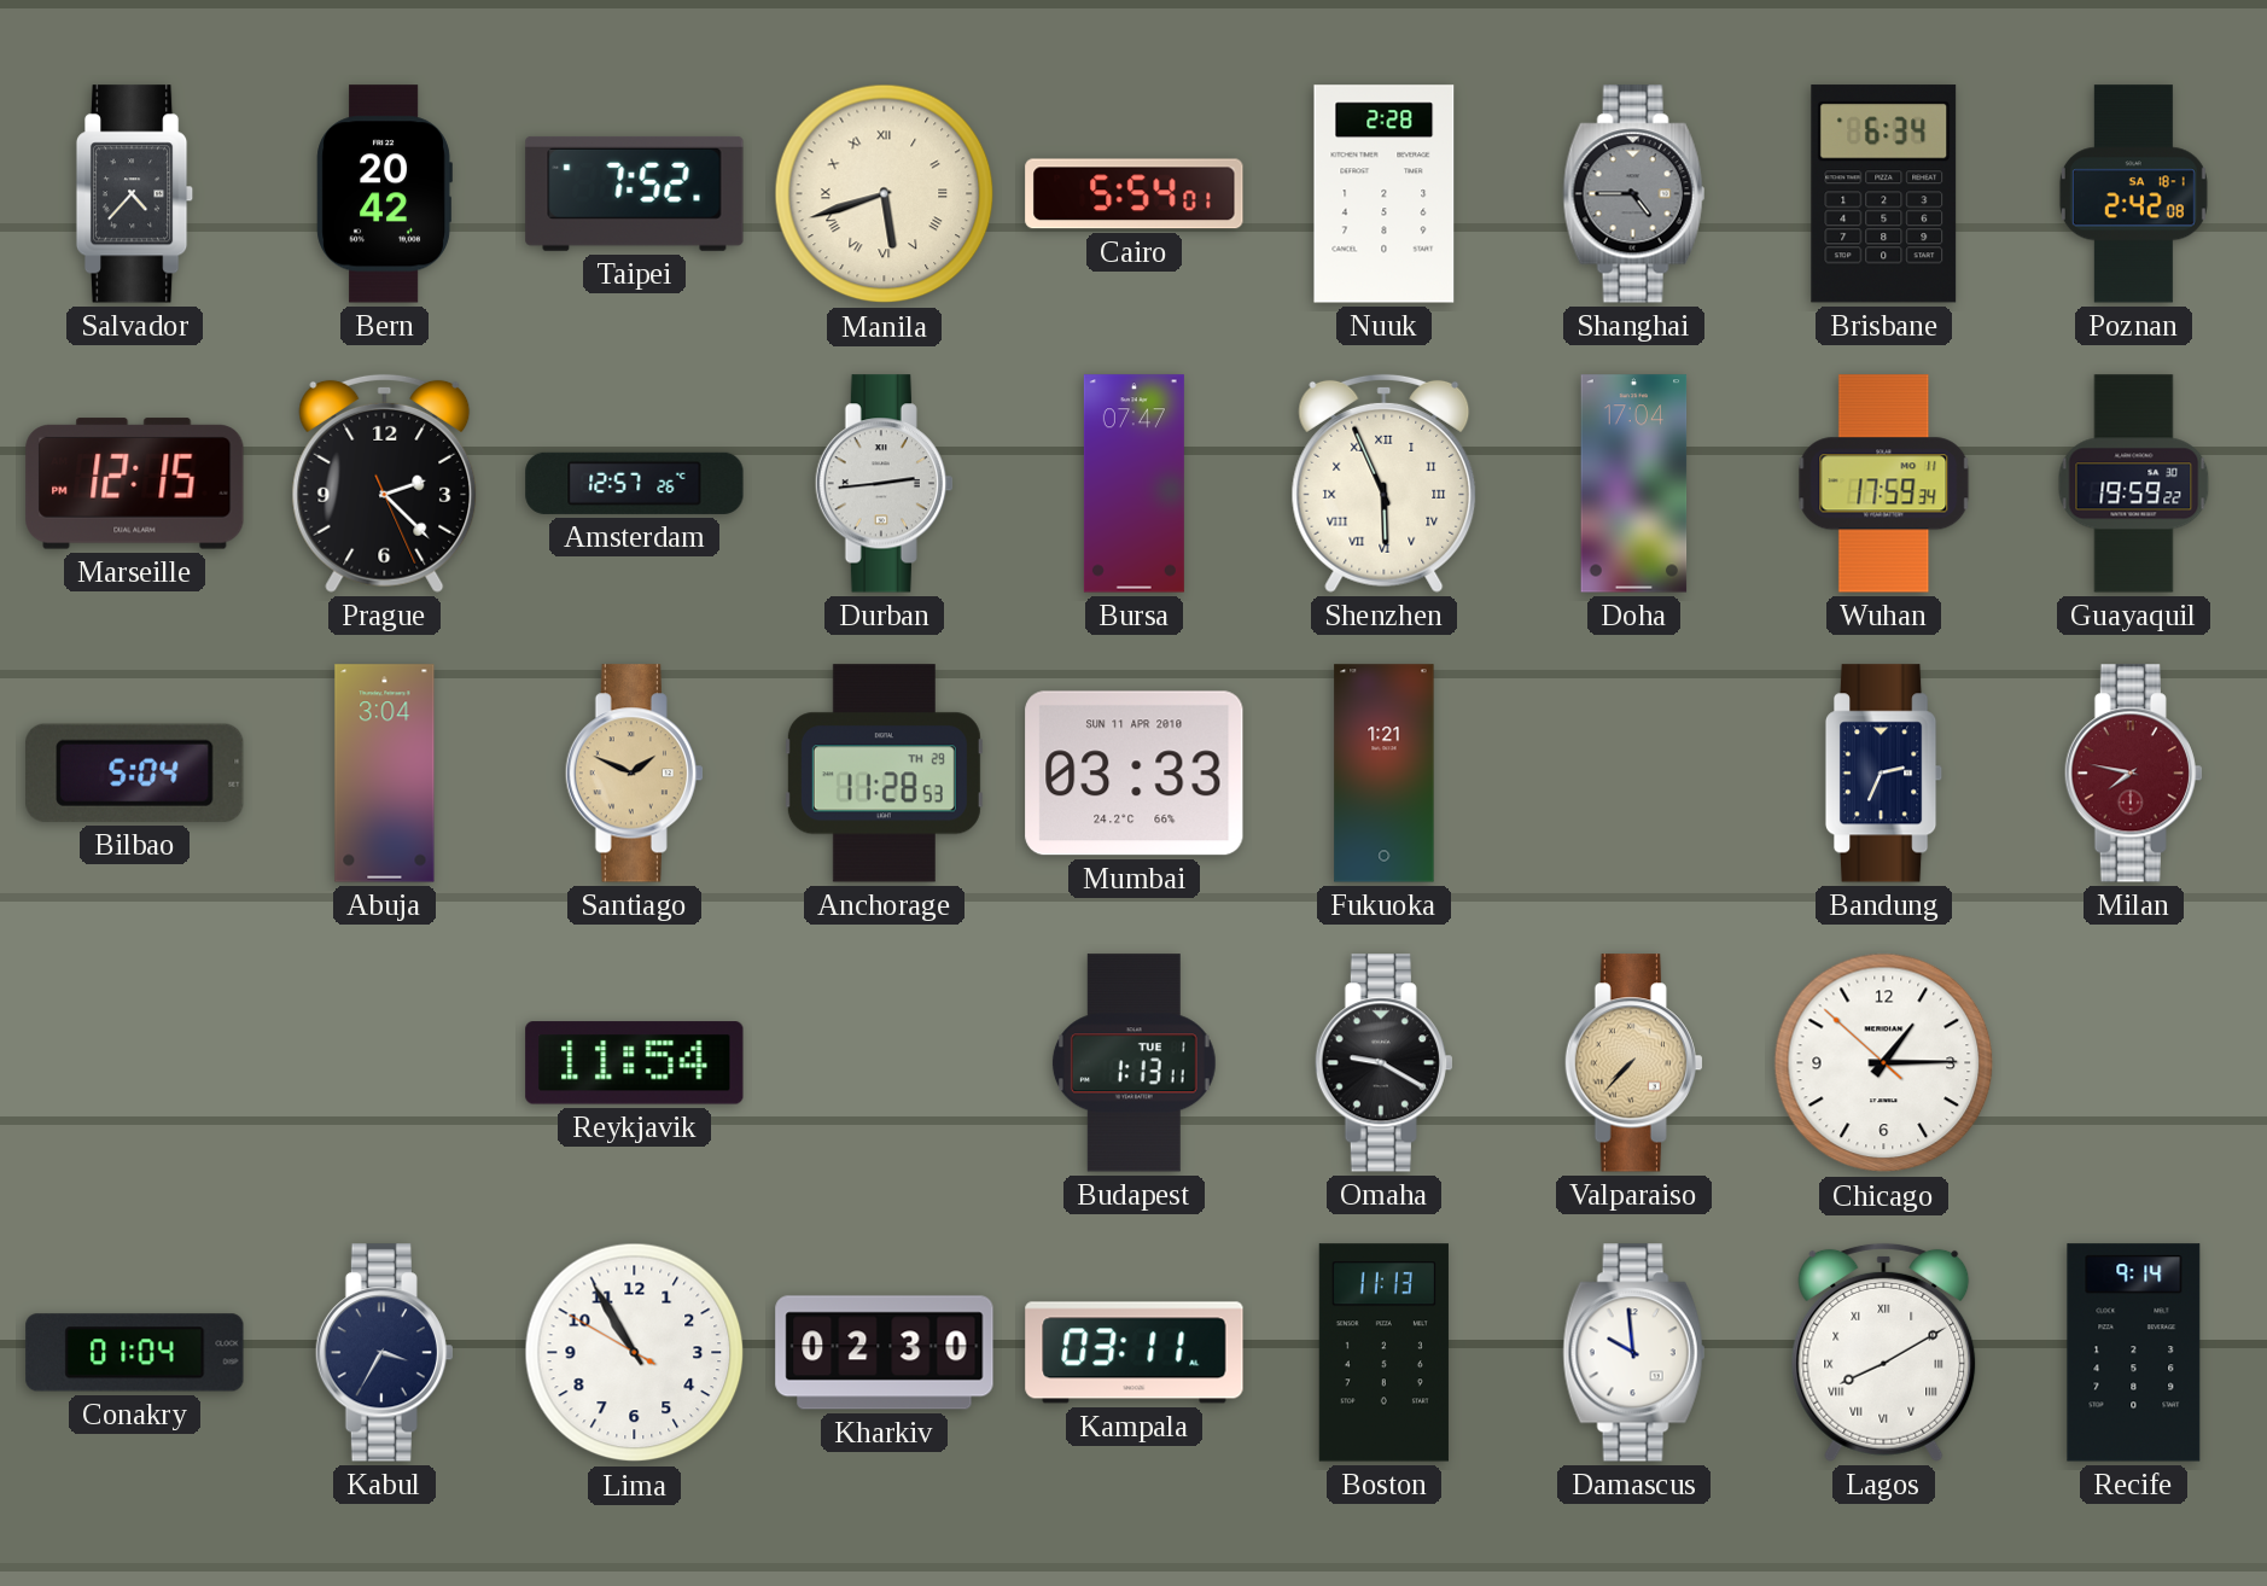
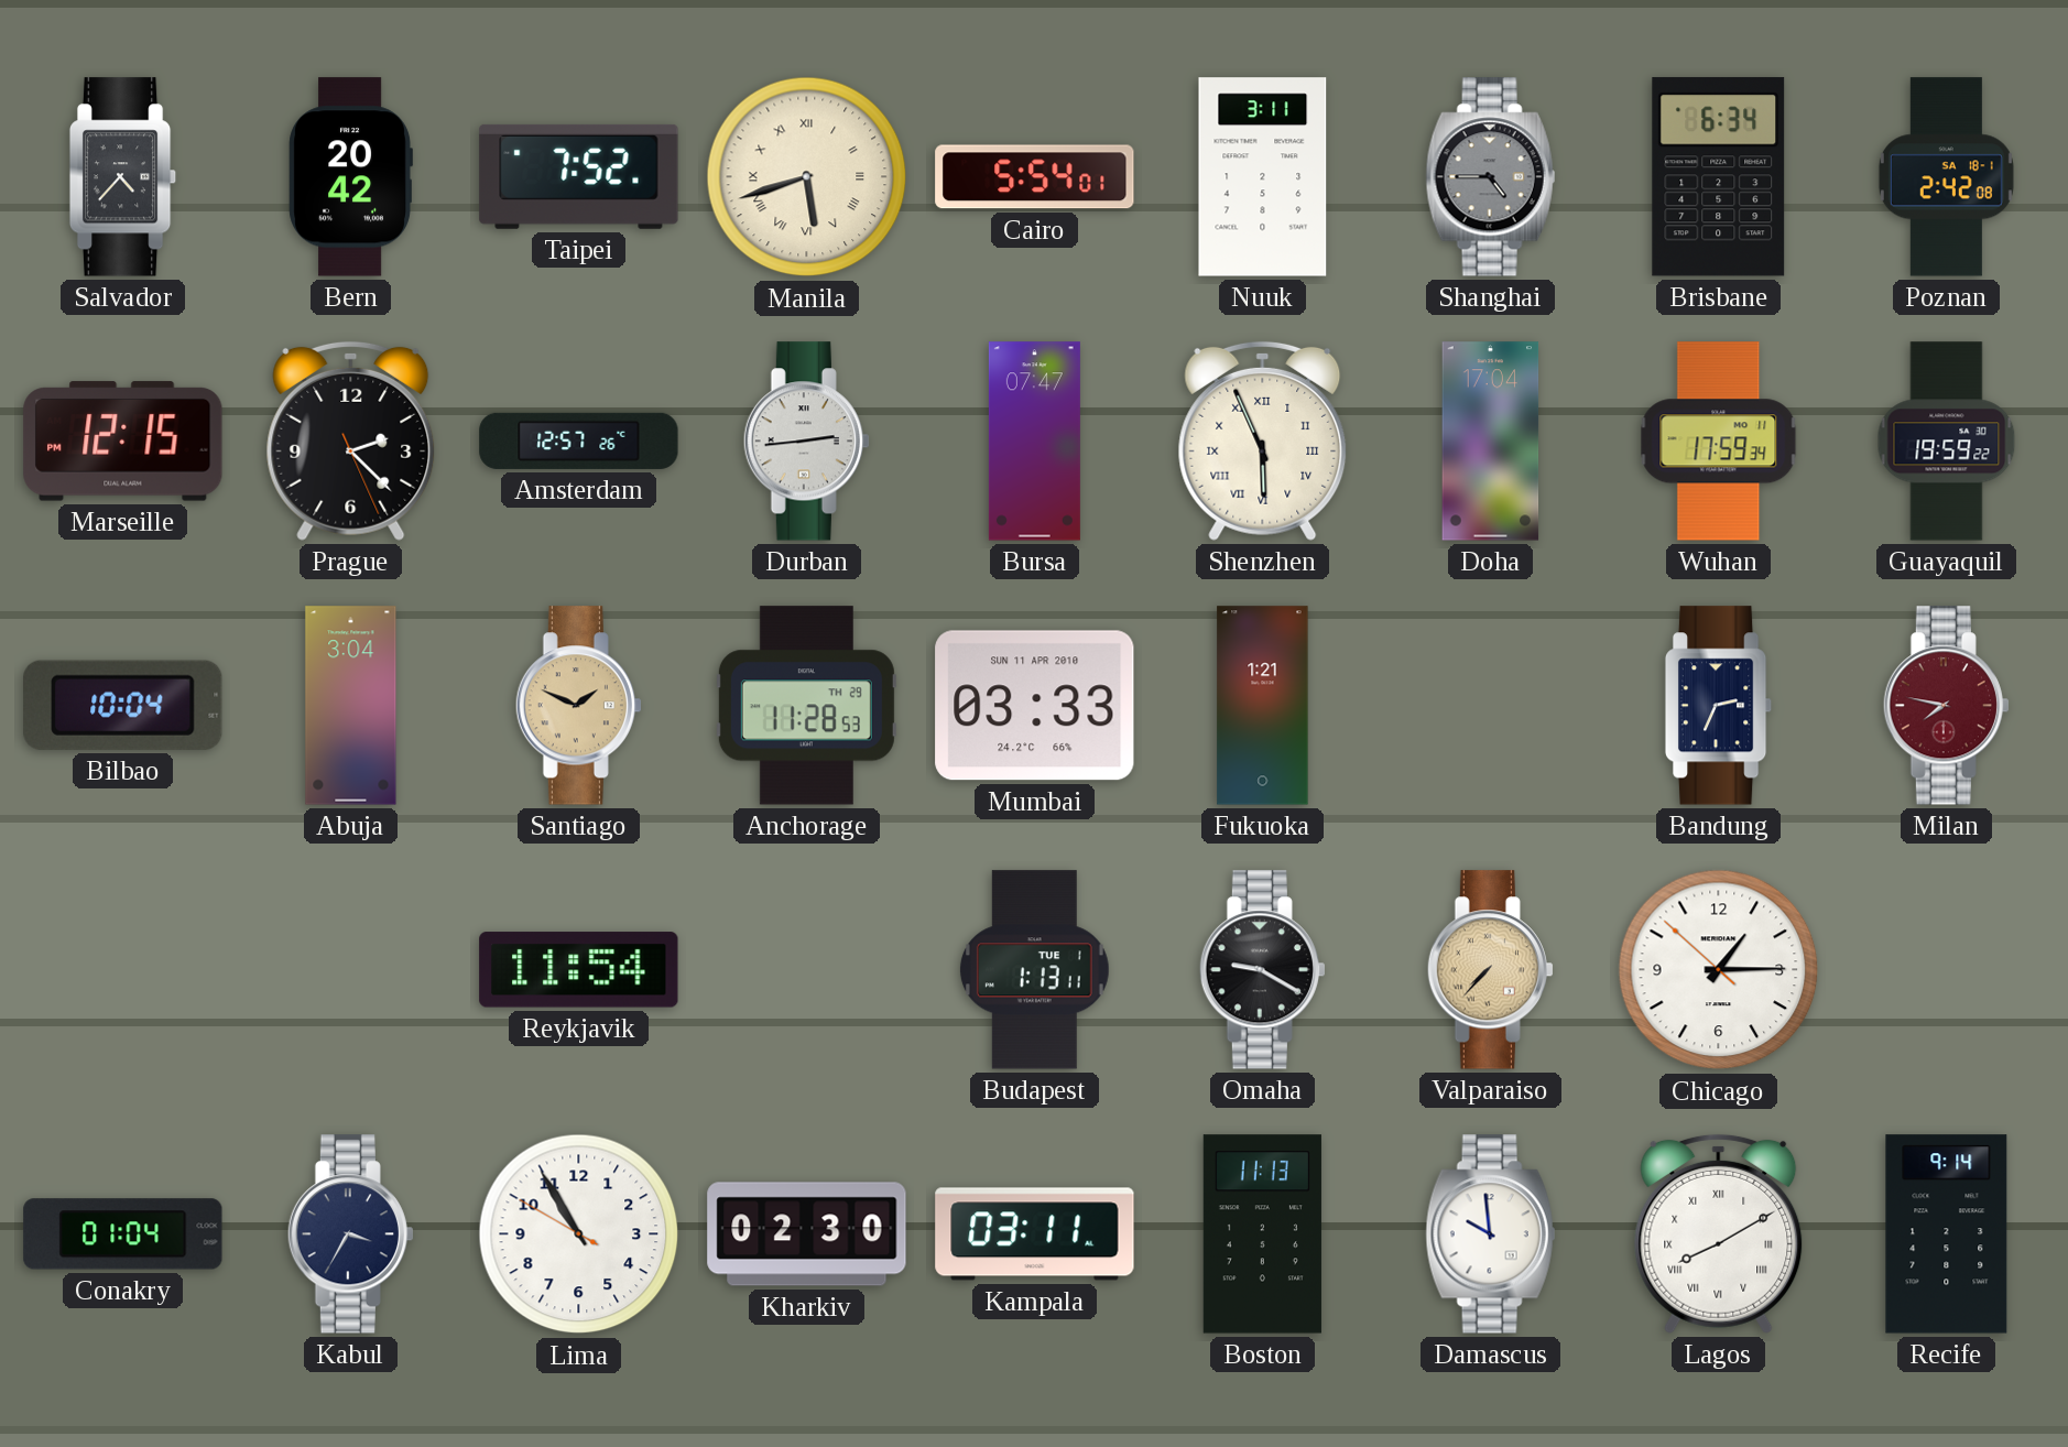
Nuuk: 2:28 -> 3:11 (1263, 177)
Bilbao: 5:04 -> 10:04 (123, 705)
